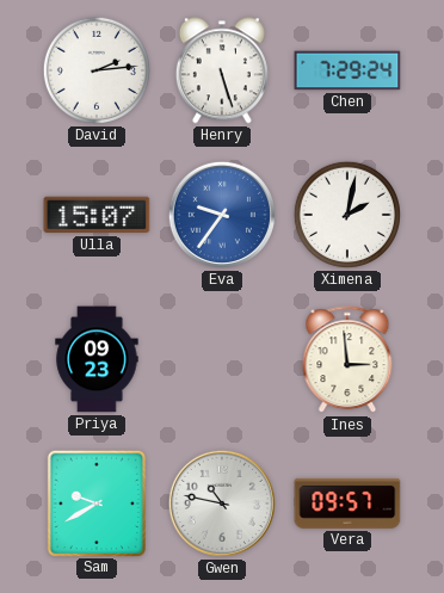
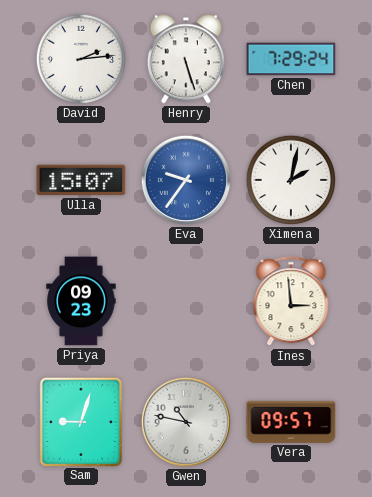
Sam: 9:40 -> 9:03 (80, 421)
